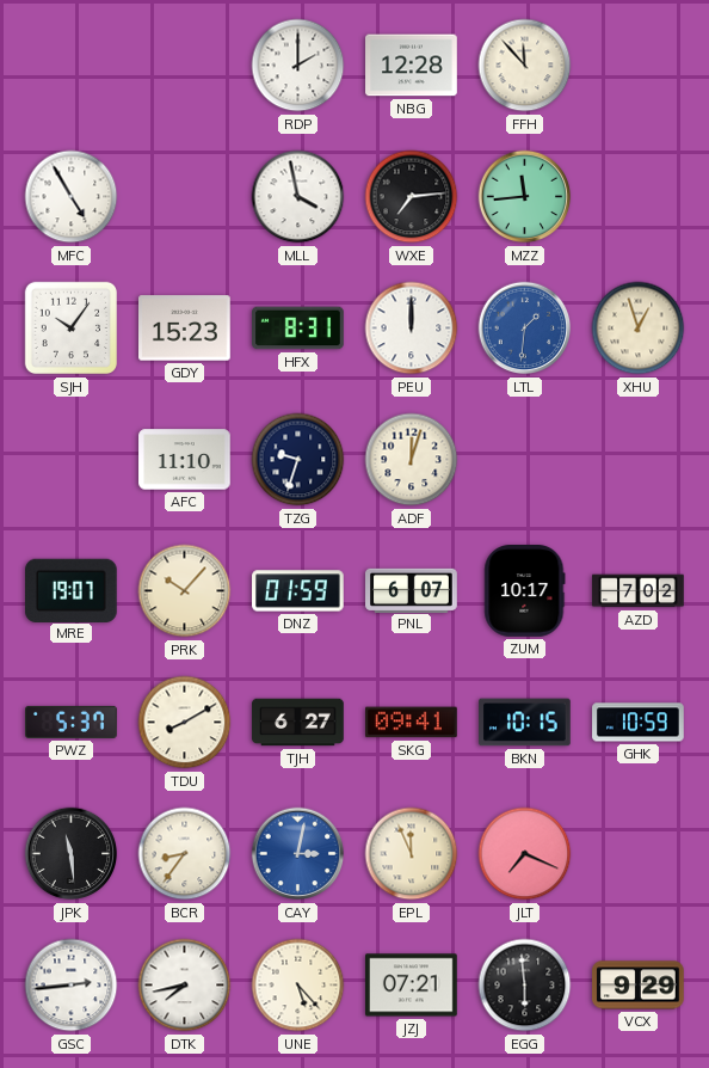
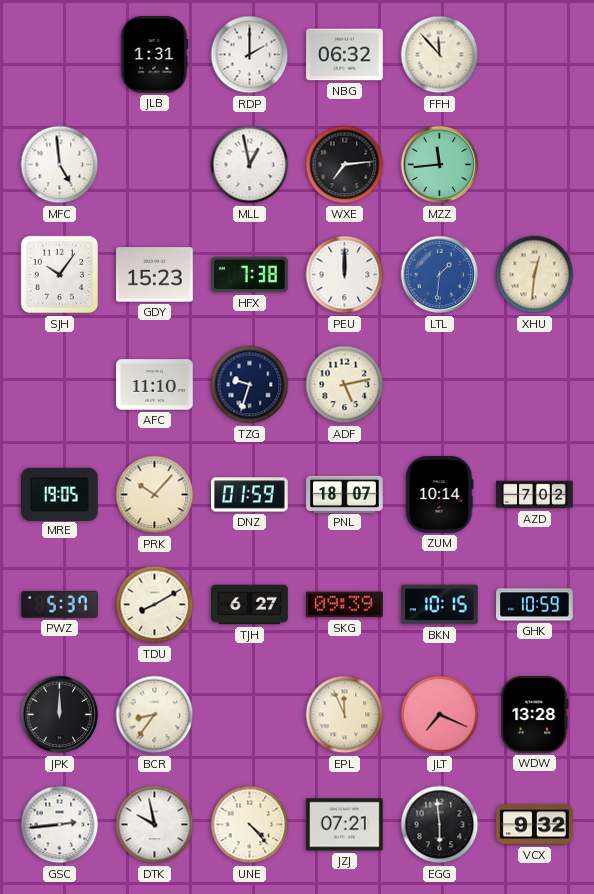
JLB: none -> 1:31 (154, 55)
NBG: 12:28 -> 06:32 (345, 55)
MFC: 4:55 -> 4:59 (60, 165)
MLL: 3:58 -> 12:58 (250, 165)
HFX: 8:31 -> 7:38 (250, 275)
XHU: 12:57 -> 12:31 (535, 275)
ADF: 12:03 -> 5:13 (345, 385)
MRE: 19:07 -> 19:05 (60, 494)
PNL: 6:07 -> 18:07 (345, 494)
ZUM: 10:17 -> 10:14 (440, 495)
SKG: 09:41 -> 09:39 (345, 605)
JPK: 11:29 -> 12:00 (60, 715)
CAY: 3:02 -> none (298, 854)
WDW: none -> 13:28 (535, 715)
DTK: 7:43 -> 9:58 (155, 825)
UNE: 5:23 -> 4:23 (250, 825)
VCX: 9:29 -> 9:32 (535, 825)
